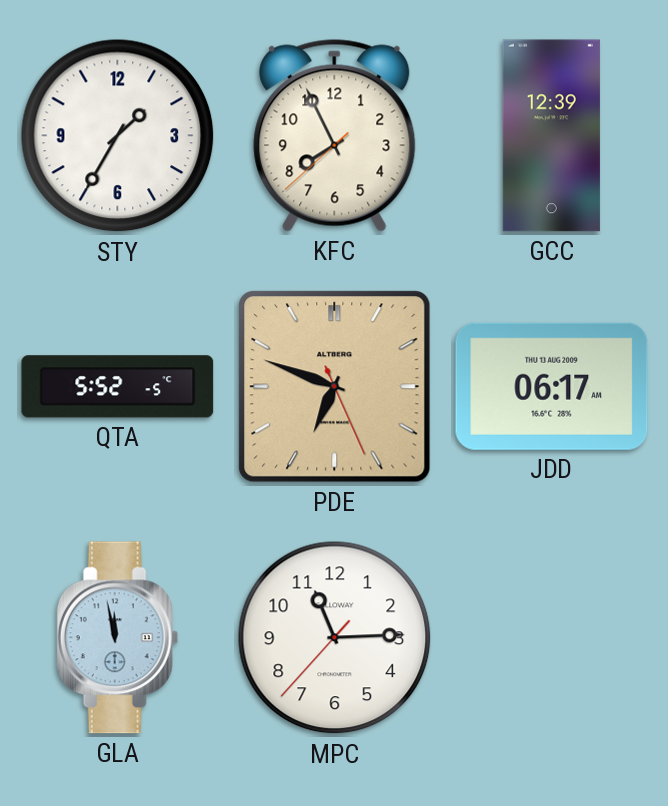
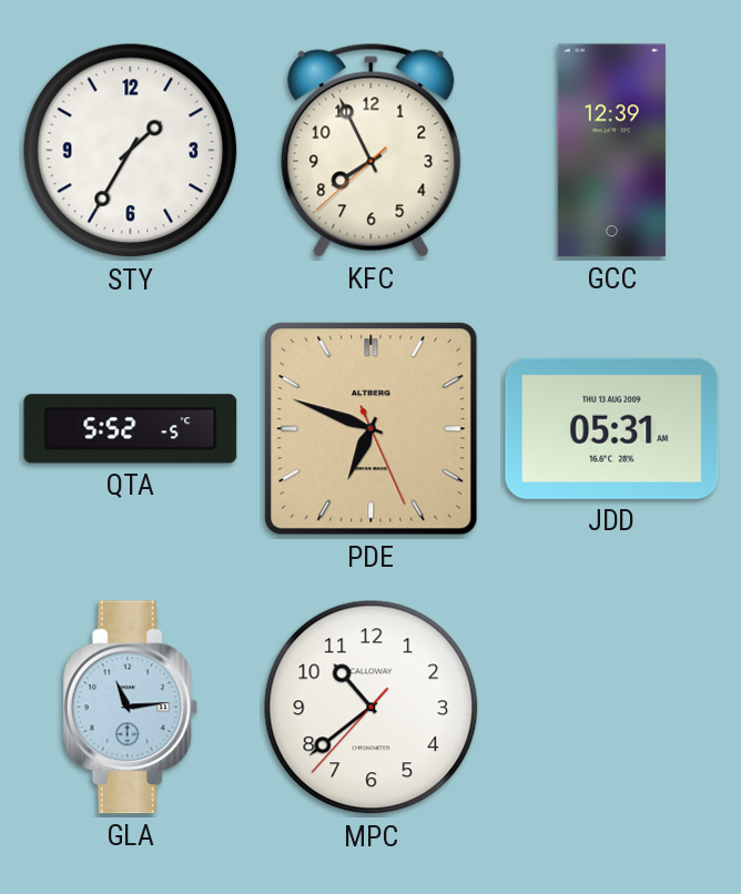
JDD: 06:17 -> 05:31 (612, 428)
GLA: 11:58 -> 11:14 (130, 708)
MPC: 11:14 -> 10:38 (372, 708)
